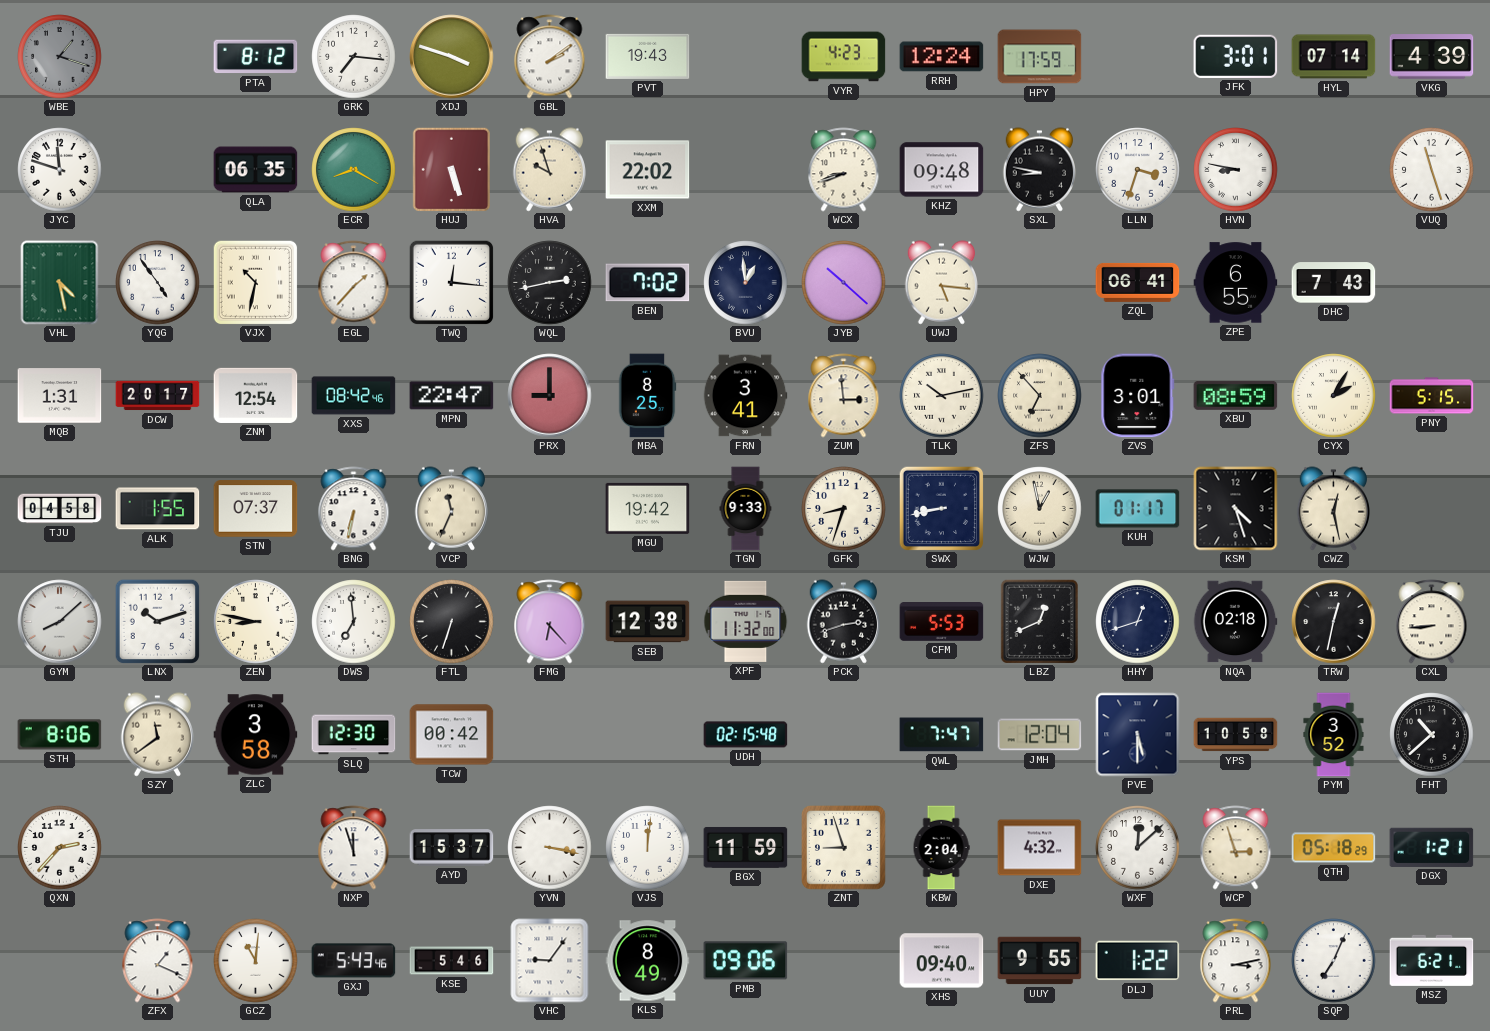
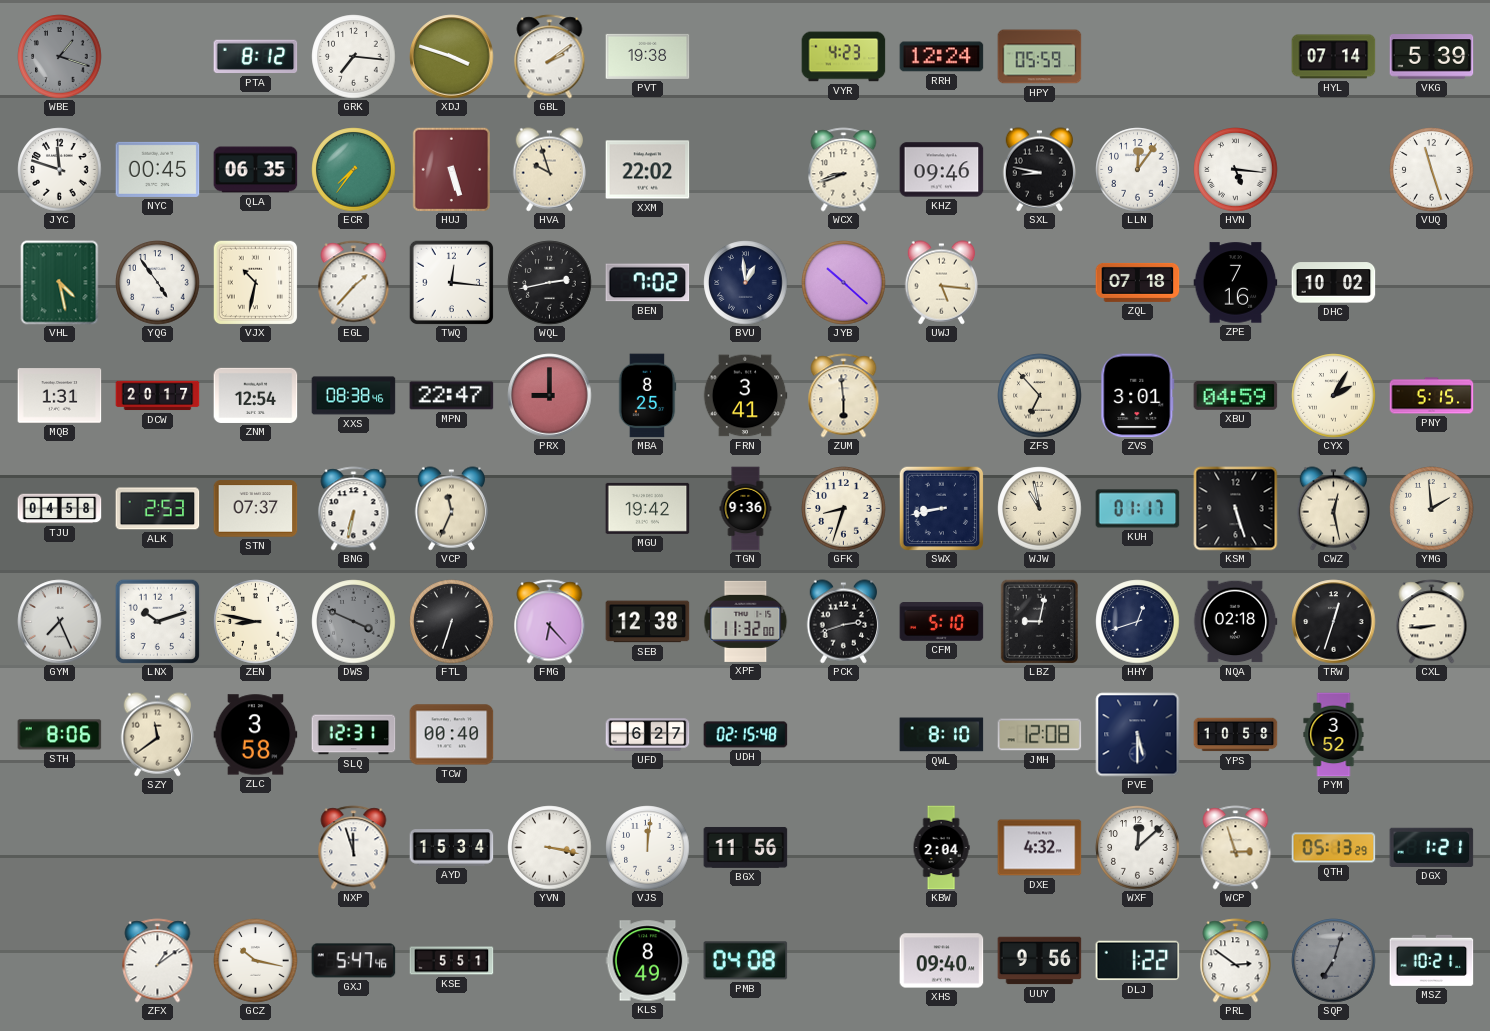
PVT: 19:43 -> 19:38 (648, 56)
HPY: 17:59 -> 05:59 (1040, 57)
JFK: 3:01 -> none (1236, 56)
VKG: 4:39 -> 5:39 (1432, 57)
NYC: none -> 00:45 (158, 169)
ECR: 8:20 -> 7:36 (354, 170)
KHZ: 09:48 -> 09:46 (942, 170)
LLN: 3:33 -> 12:06 (1138, 170)
HVN: 8:47 -> 5:16 (1236, 170)
ZQL: 06:41 -> 07:18 (1138, 282)
ZPE: 6:55 -> 7:16 (1236, 283)
DHC: 7:43 -> 10:02 (1334, 283)
XXS: 08:42 -> 08:38 (354, 396)
ZUM: 2:59 -> 5:59 (844, 396)
TLK: 10:13 -> none (942, 396)
XBU: 08:59 -> 04:59 (1236, 395)
ALK: 1:55 -> 2:53 (158, 509)
TGN: 9:33 -> 9:36 (746, 509)
WJW: 12:58 -> 10:58 (1040, 509)
KSM: 4:27 -> 5:27 (1236, 509)
YMG: none -> 1:59 (1432, 509)
GYM: 8:08 -> 7:26 (60, 622)
DWS: 6:59 -> 3:49 (354, 622)
DWS dial: white -> grey (354, 622)
CFM: 5:53 -> 5:10 (942, 622)
LBZ: 12:41 -> 9:02 (1039, 621)
TRW: 12:32 -> 12:33 (1334, 622)
SLQ: 12:30 -> 12:31 (354, 735)
TCW: 00:42 -> 00:40 (452, 735)
UFD: none -> 6:27 (648, 735)
QWL: 7:47 -> 8:10 (942, 735)
JMH: 12:04 -> 12:08 (1040, 735)
FHT: 10:38 -> none (1432, 735)
QXN: 2:37 -> none (60, 848)
AYD: 15:37 -> 15:34 (452, 848)
BGX: 11:59 -> 11:56 (746, 847)
ZNT: 8:57 -> none (844, 848)
QTH: 05:18 -> 05:13 (1334, 848)
ZFX: 1:19 -> 1:09 (158, 961)
GCZ: 11:01 -> 10:17 (256, 961)
GXJ: 5:43 -> 5:47 (354, 961)
KSE: 5:46 -> 5:51 (452, 961)
VHC: 9:06 -> none (550, 961)
PMB: 09:06 -> 04:08 (746, 961)
UUY: 9:55 -> 9:56 (1040, 961)
PRL: 3:13 -> 2:51 (1236, 961)
SQP: 7:04 -> 7:03 (1334, 961)
SQP dial: white -> grey (1334, 961)
MSZ: 6:21 -> 10:21 (1432, 960)
